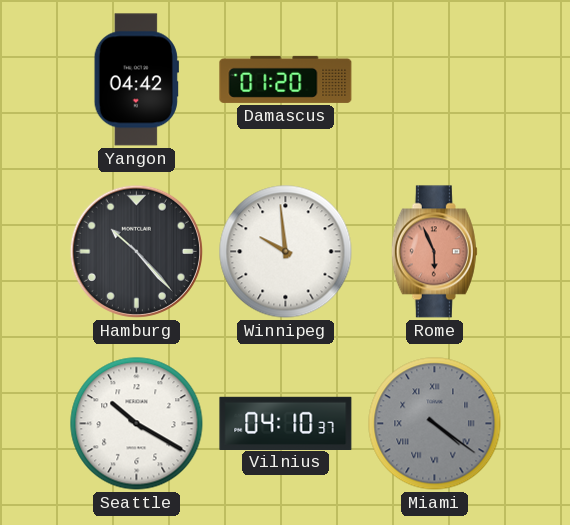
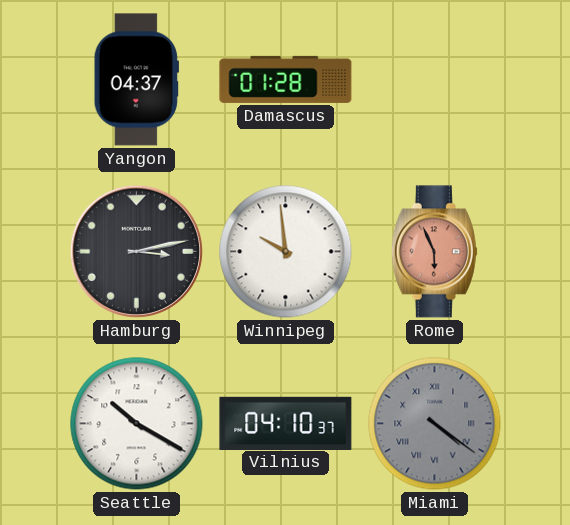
Yangon: 04:42 -> 04:37 (136, 80)
Damascus: 01:20 -> 01:28 (286, 79)
Hamburg: 10:23 -> 3:13 (136, 251)
